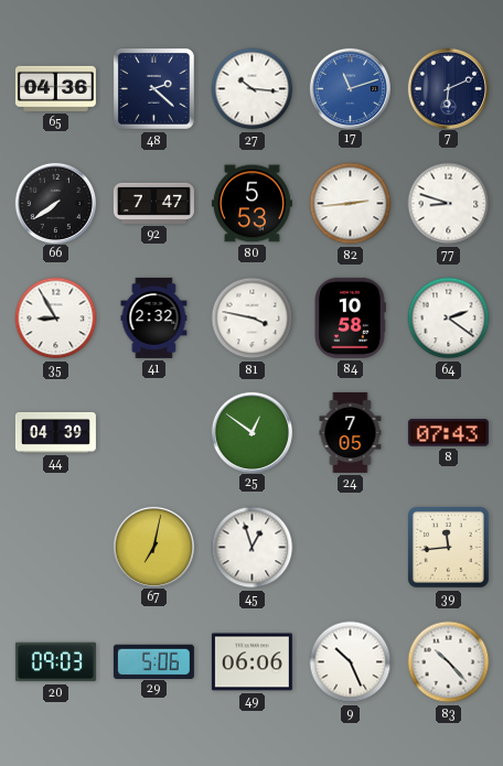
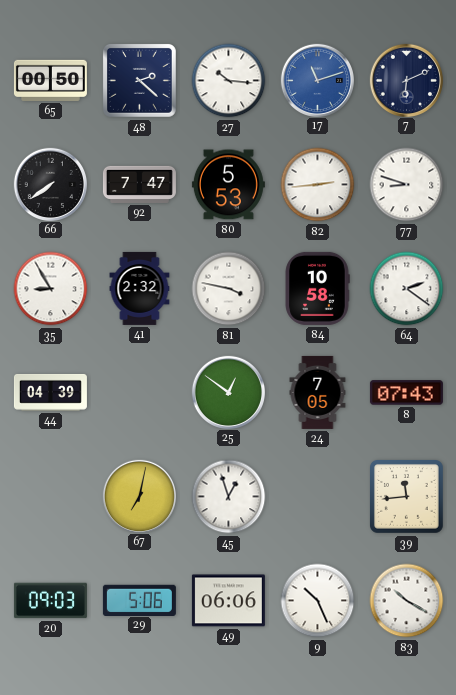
65: 04:36 -> 00:50 (50, 80)
83: 10:23 -> 10:20 (407, 601)
